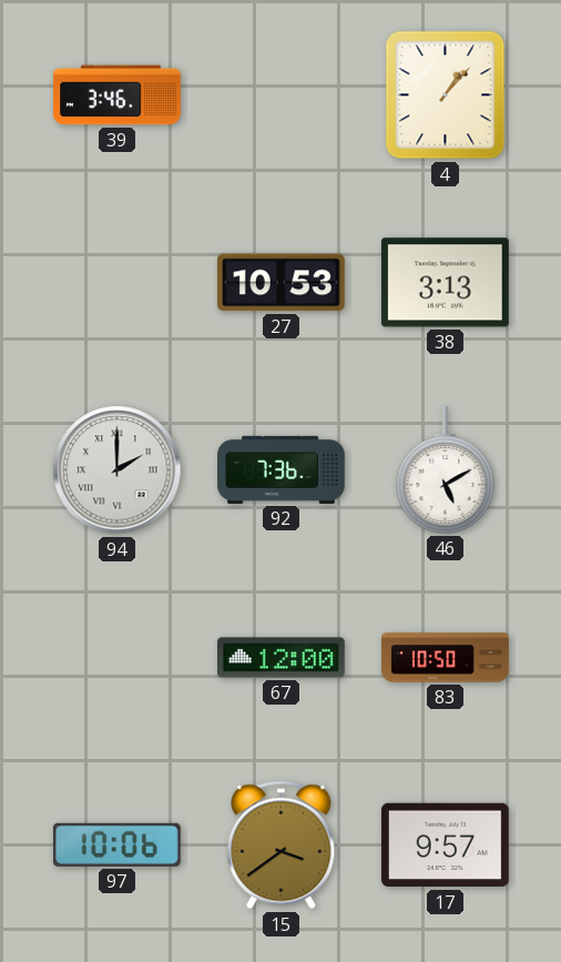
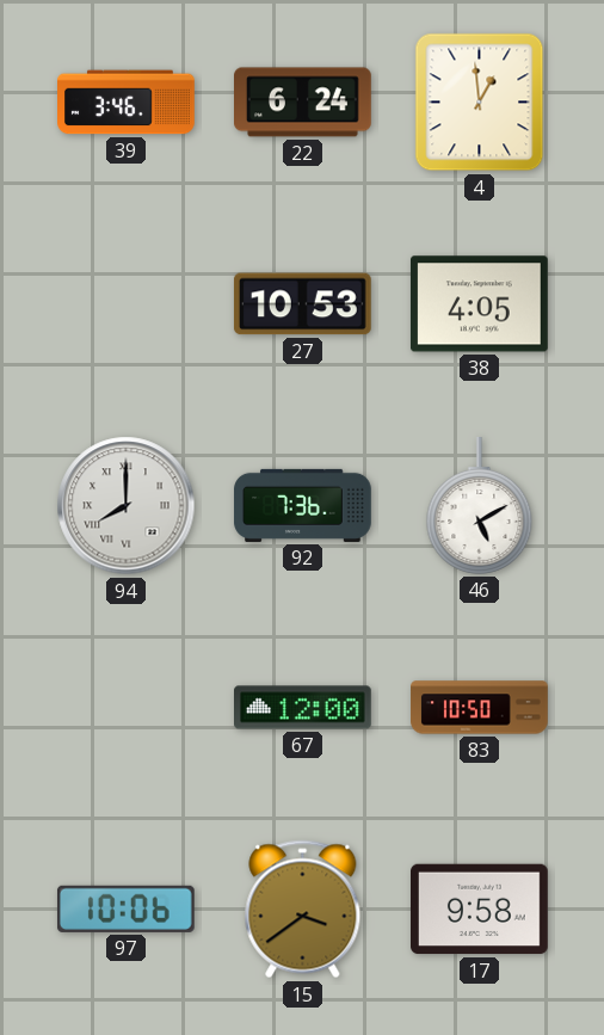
22: none -> 6:24 (303, 103)
4: 1:07 -> 12:59 (480, 103)
38: 3:13 -> 4:05 (479, 304)
94: 2:00 -> 8:00 (127, 506)
17: 9:57 -> 9:58 (480, 910)
